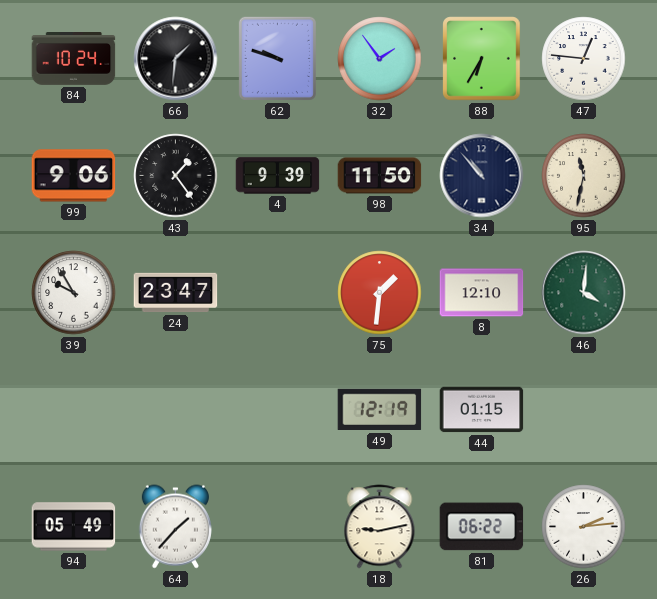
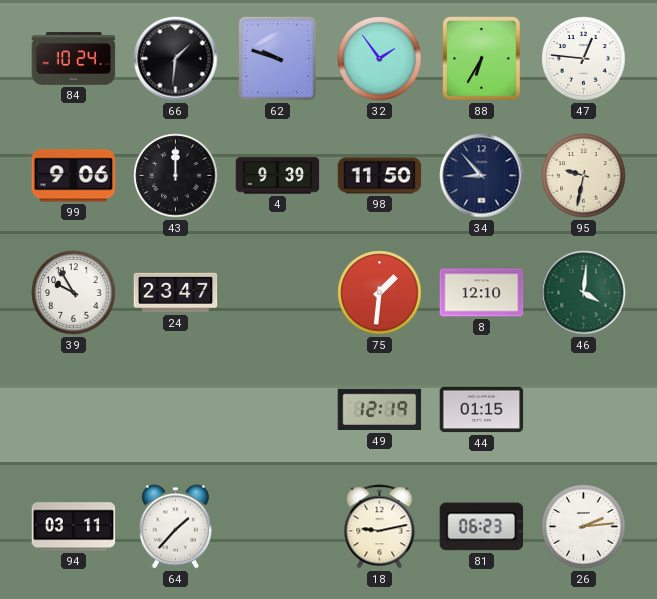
43: 1:24 -> 12:00 (176, 176)
34: 10:53 -> 8:53 (482, 176)
95: 11:32 -> 9:32 (584, 176)
94: 05:49 -> 03:11 (74, 527)
81: 06:22 -> 06:23 (482, 527)
